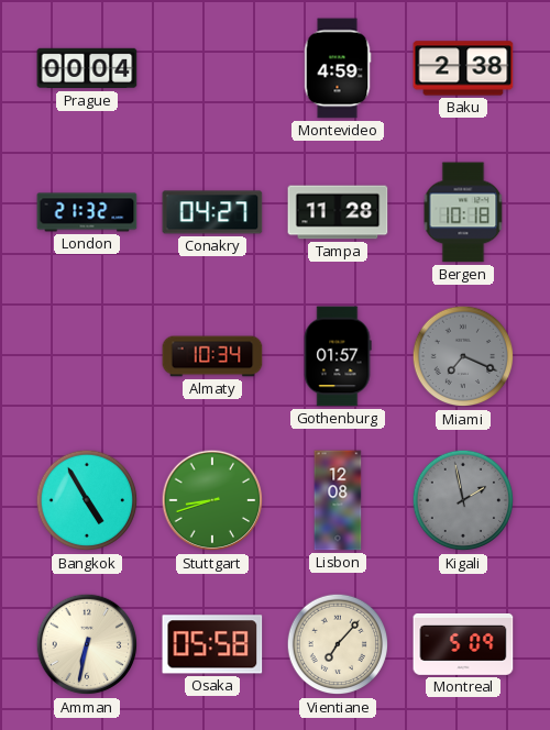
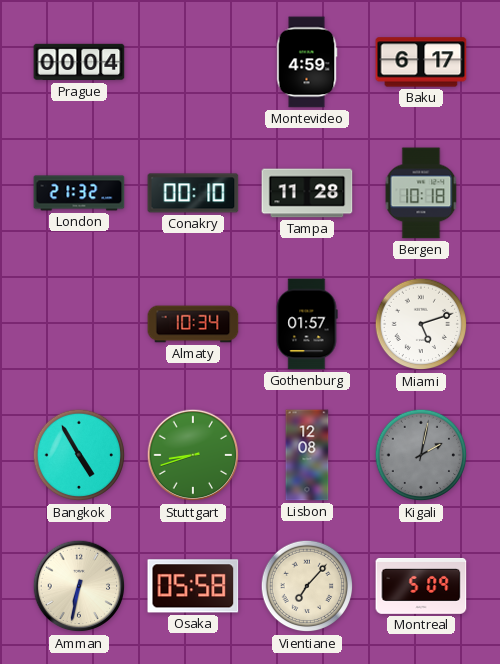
Baku: 2:38 -> 6:17 (421, 62)
Conakry: 04:27 -> 00:10 (193, 193)
Miami: 7:19 -> 5:12 (421, 324)
Miami dial: grey -> white (421, 324)
Kigali: 1:58 -> 2:02 (421, 455)
